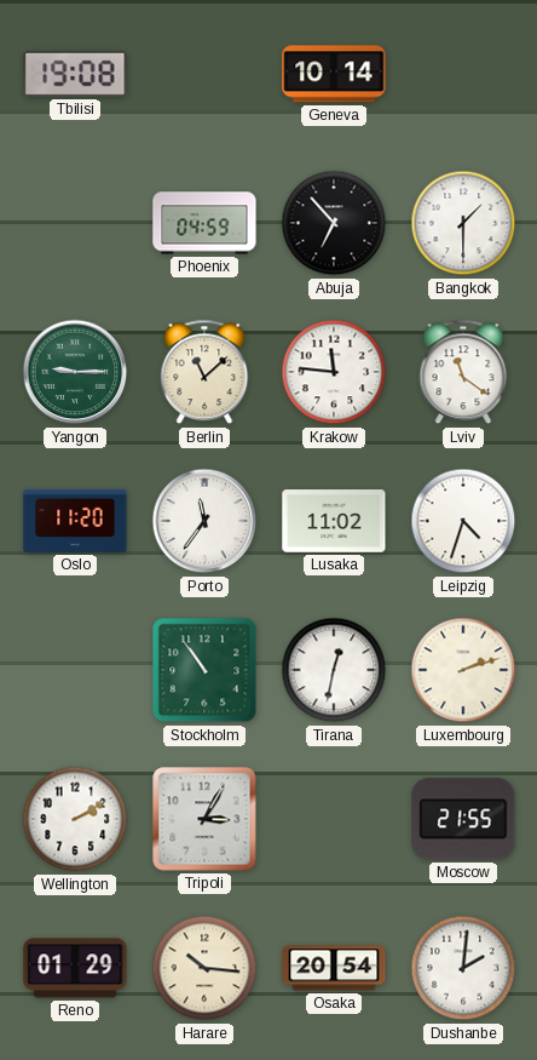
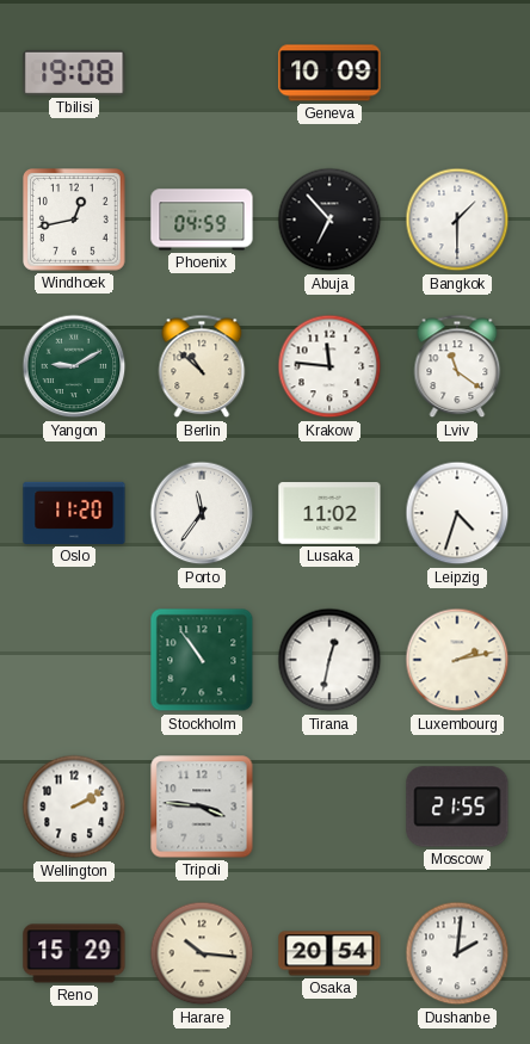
Geneva: 10:14 -> 10:09 (329, 73)
Windhoek: none -> 12:43 (75, 221)
Yangon: 9:15 -> 9:10 (74, 366)
Berlin: 11:08 -> 10:52 (202, 366)
Luxembourg: 2:12 -> 2:13 (457, 660)
Tripoli: 3:05 -> 3:46 (202, 807)
Reno: 01:29 -> 15:29 (74, 953)
